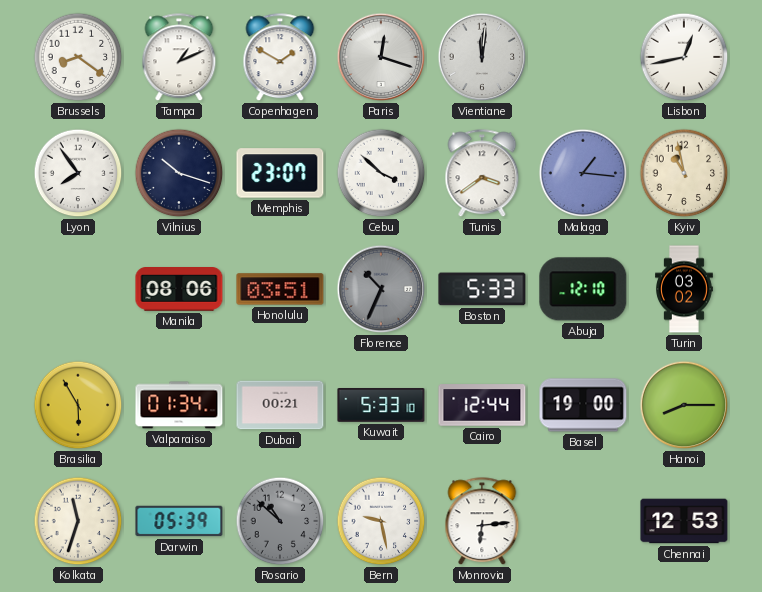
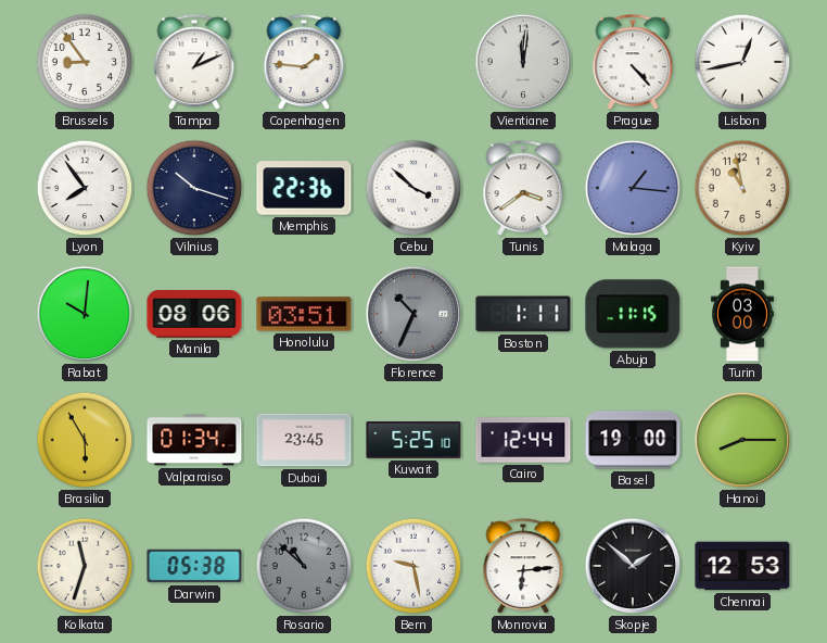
Brussels: 8:21 -> 8:54 (85, 62)
Copenhagen: 1:50 -> 1:46 (304, 63)
Paris: 12:18 -> none (381, 57)
Prague: none -> 4:23 (633, 63)
Memphis: 23:07 -> 22:36 (304, 188)
Rabat: none -> 10:01 (85, 314)
Boston: 5:33 -> 1:11 (523, 314)
Abuja: 12:10 -> 11:15 (633, 314)
Turin: 03:02 -> 03:00 (743, 314)
Dubai: 00:21 -> 23:45 (304, 440)
Kuwait: 5:33 -> 5:25 (413, 440)
Darwin: 05:39 -> 05:38 (194, 566)
Skopje: none -> 1:52 (633, 566)
